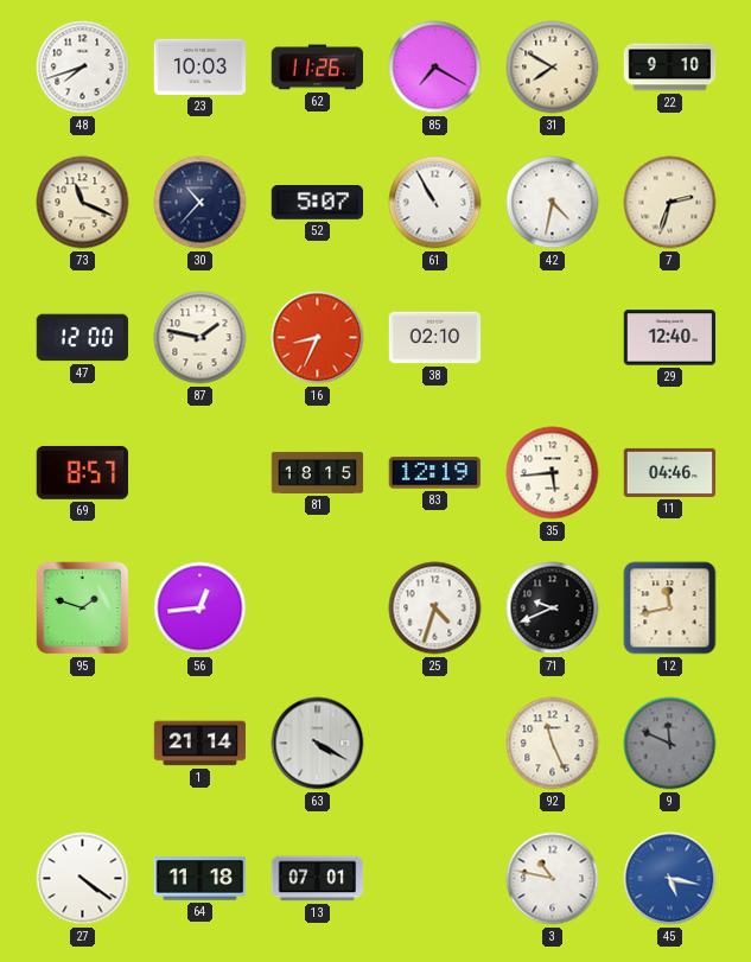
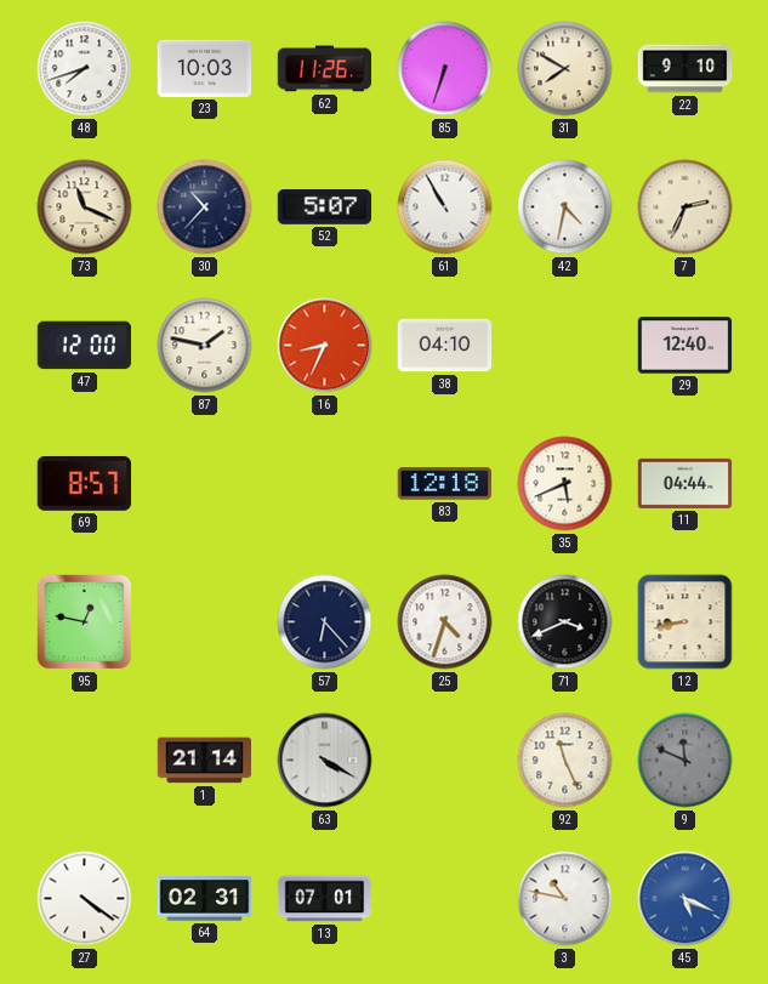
85: 7:20 -> 6:33 (445, 69)
7: 2:33 -> 2:34 (685, 207)
38: 02:10 -> 04:10 (445, 346)
81: 18:15 -> none (318, 472)
83: 12:19 -> 12:18 (445, 484)
35: 5:44 -> 5:41 (565, 484)
11: 04:46 -> 04:44 (685, 483)
95: 1:48 -> 12:47 (85, 622)
56: 12:44 -> none (201, 609)
57: none -> 6:23 (325, 622)
71: 9:41 -> 3:41 (565, 622)
12: 11:43 -> 8:43 (685, 622)
64: 11:18 -> 02:31 (205, 899)
45: 5:17 -> 5:19 (685, 899)
